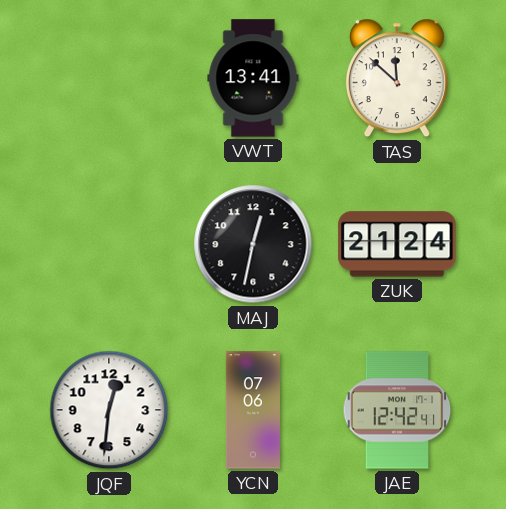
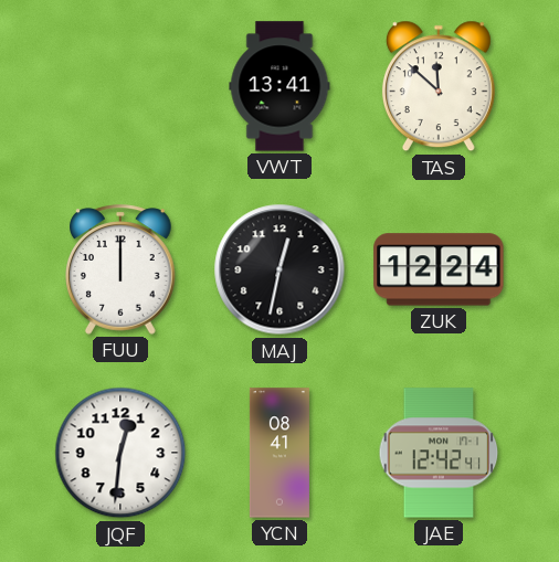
FUU: none -> 12:00 (122, 269)
ZUK: 21:24 -> 12:24 (439, 269)
YCN: 07:06 -> 08:41 (279, 453)
